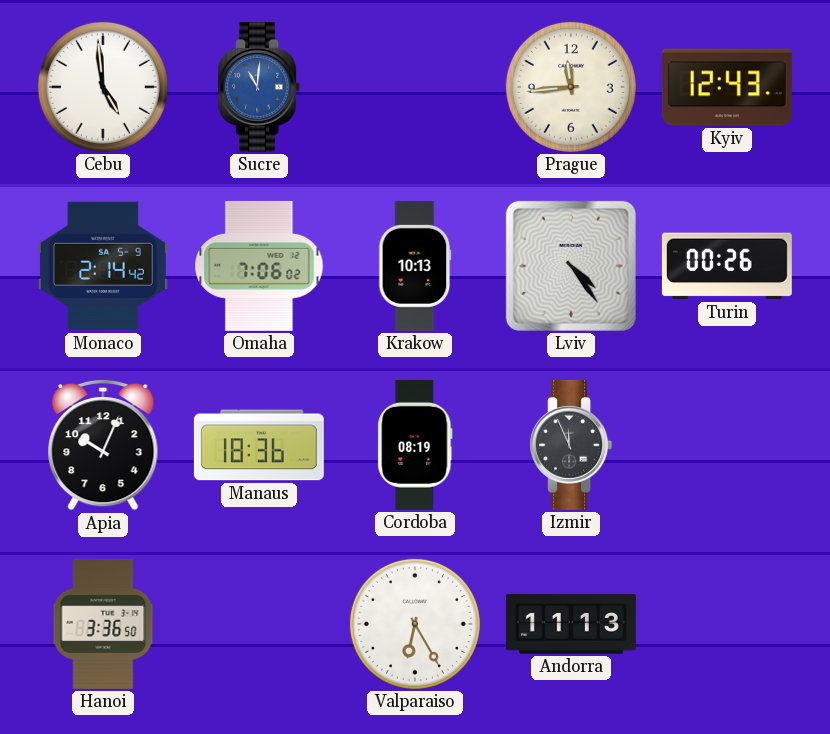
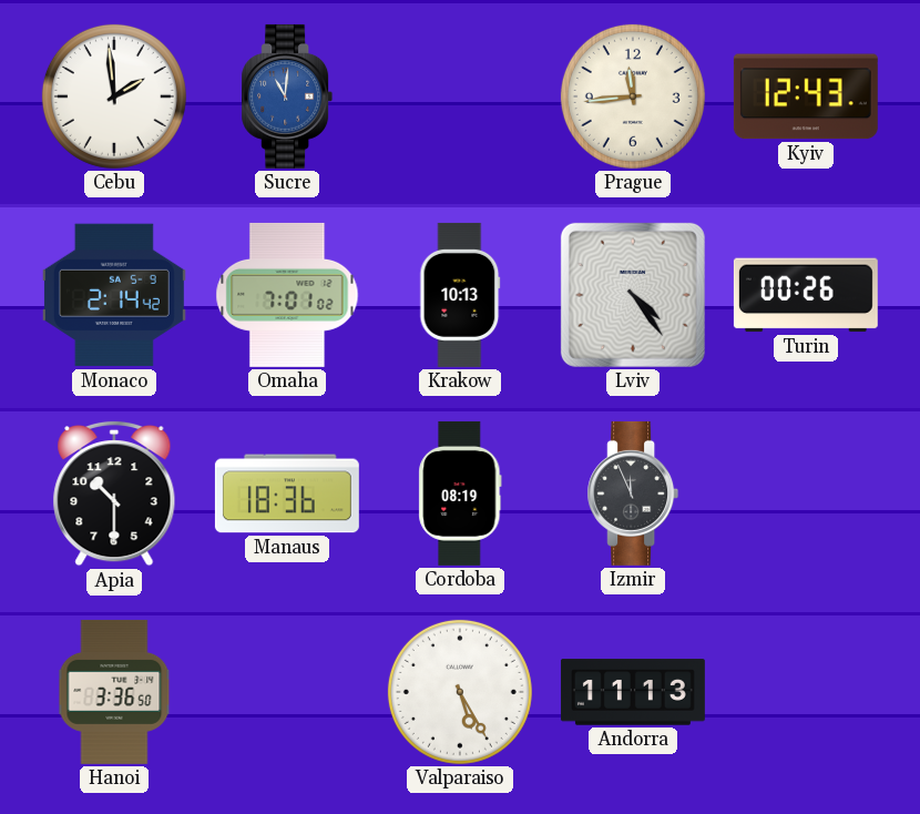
Cebu: 4:59 -> 1:59 (114, 96)
Omaha: 7:06 -> 7:01 (287, 295)
Apia: 10:04 -> 10:30 (114, 494)
Valparaiso: 6:25 -> 5:25 (460, 692)
